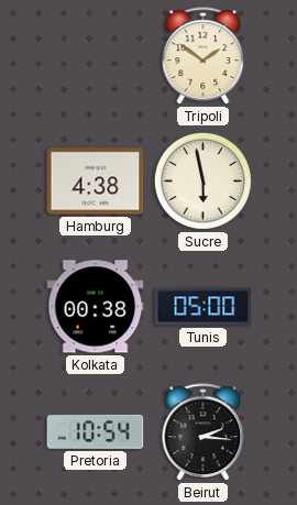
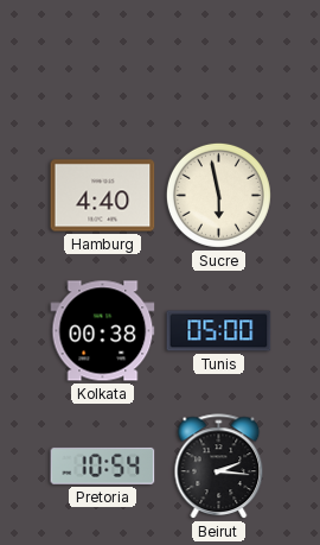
Tripoli: 1:51 -> none (204, 56)
Hamburg: 4:38 -> 4:40 (103, 196)
